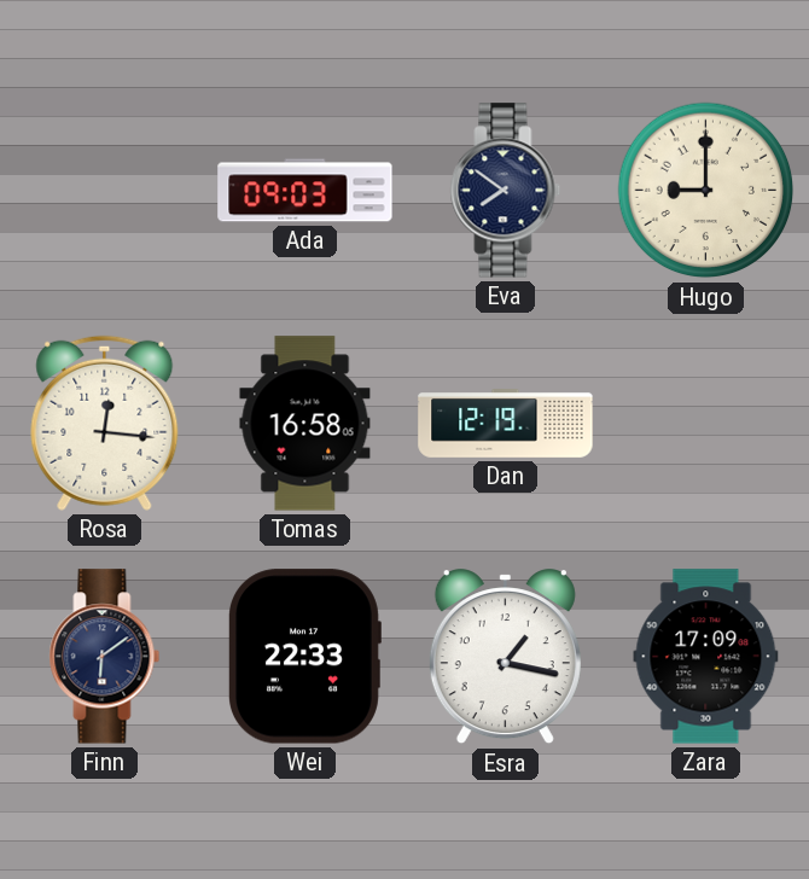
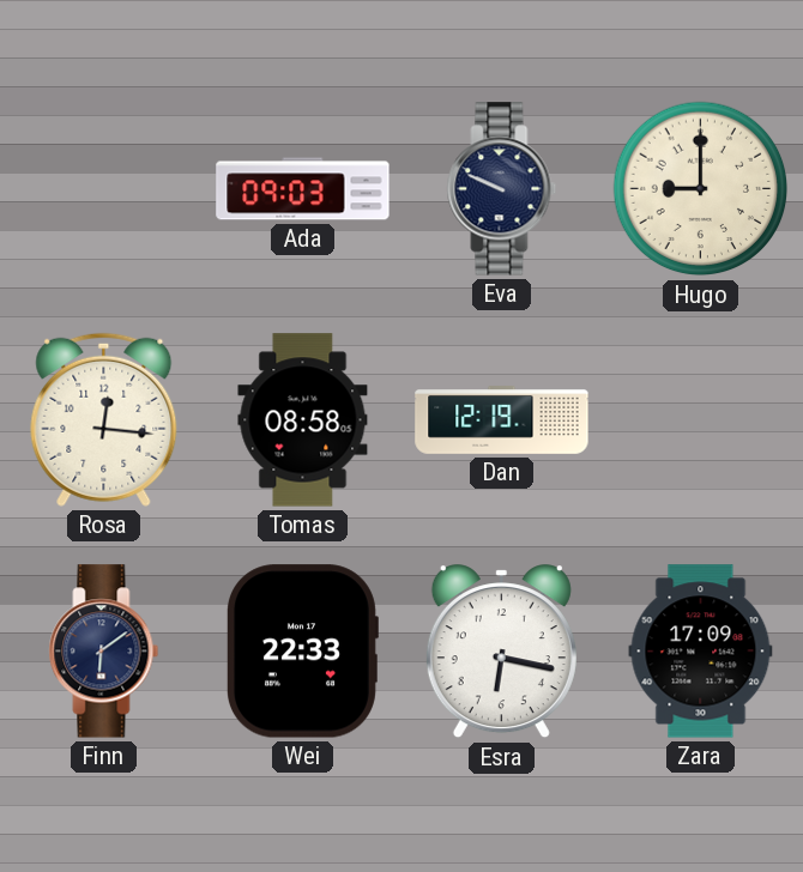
Eva: 7:51 -> 9:49 (502, 189)
Tomas: 16:58 -> 08:58 (303, 420)
Esra: 1:17 -> 6:17 (501, 652)
